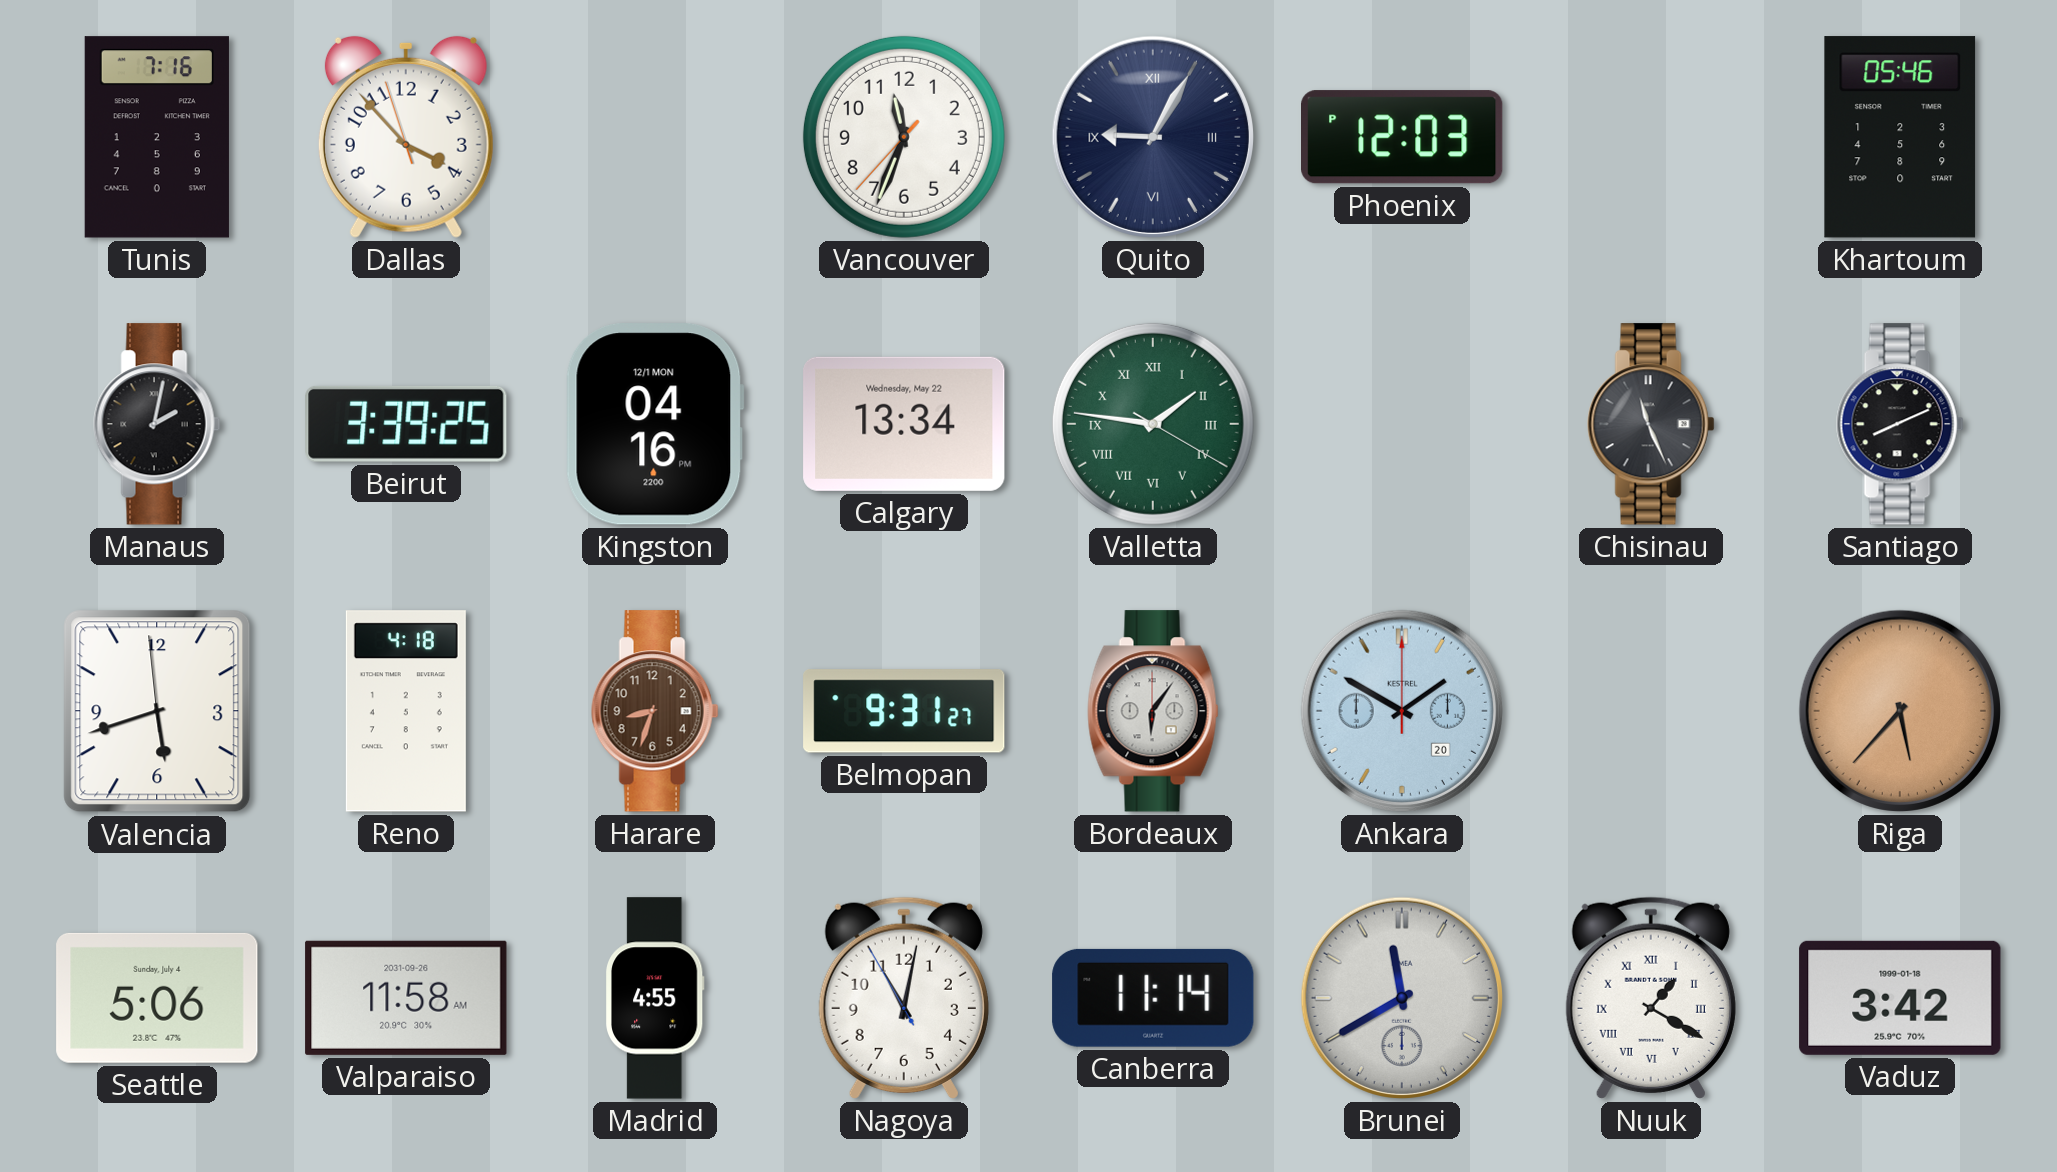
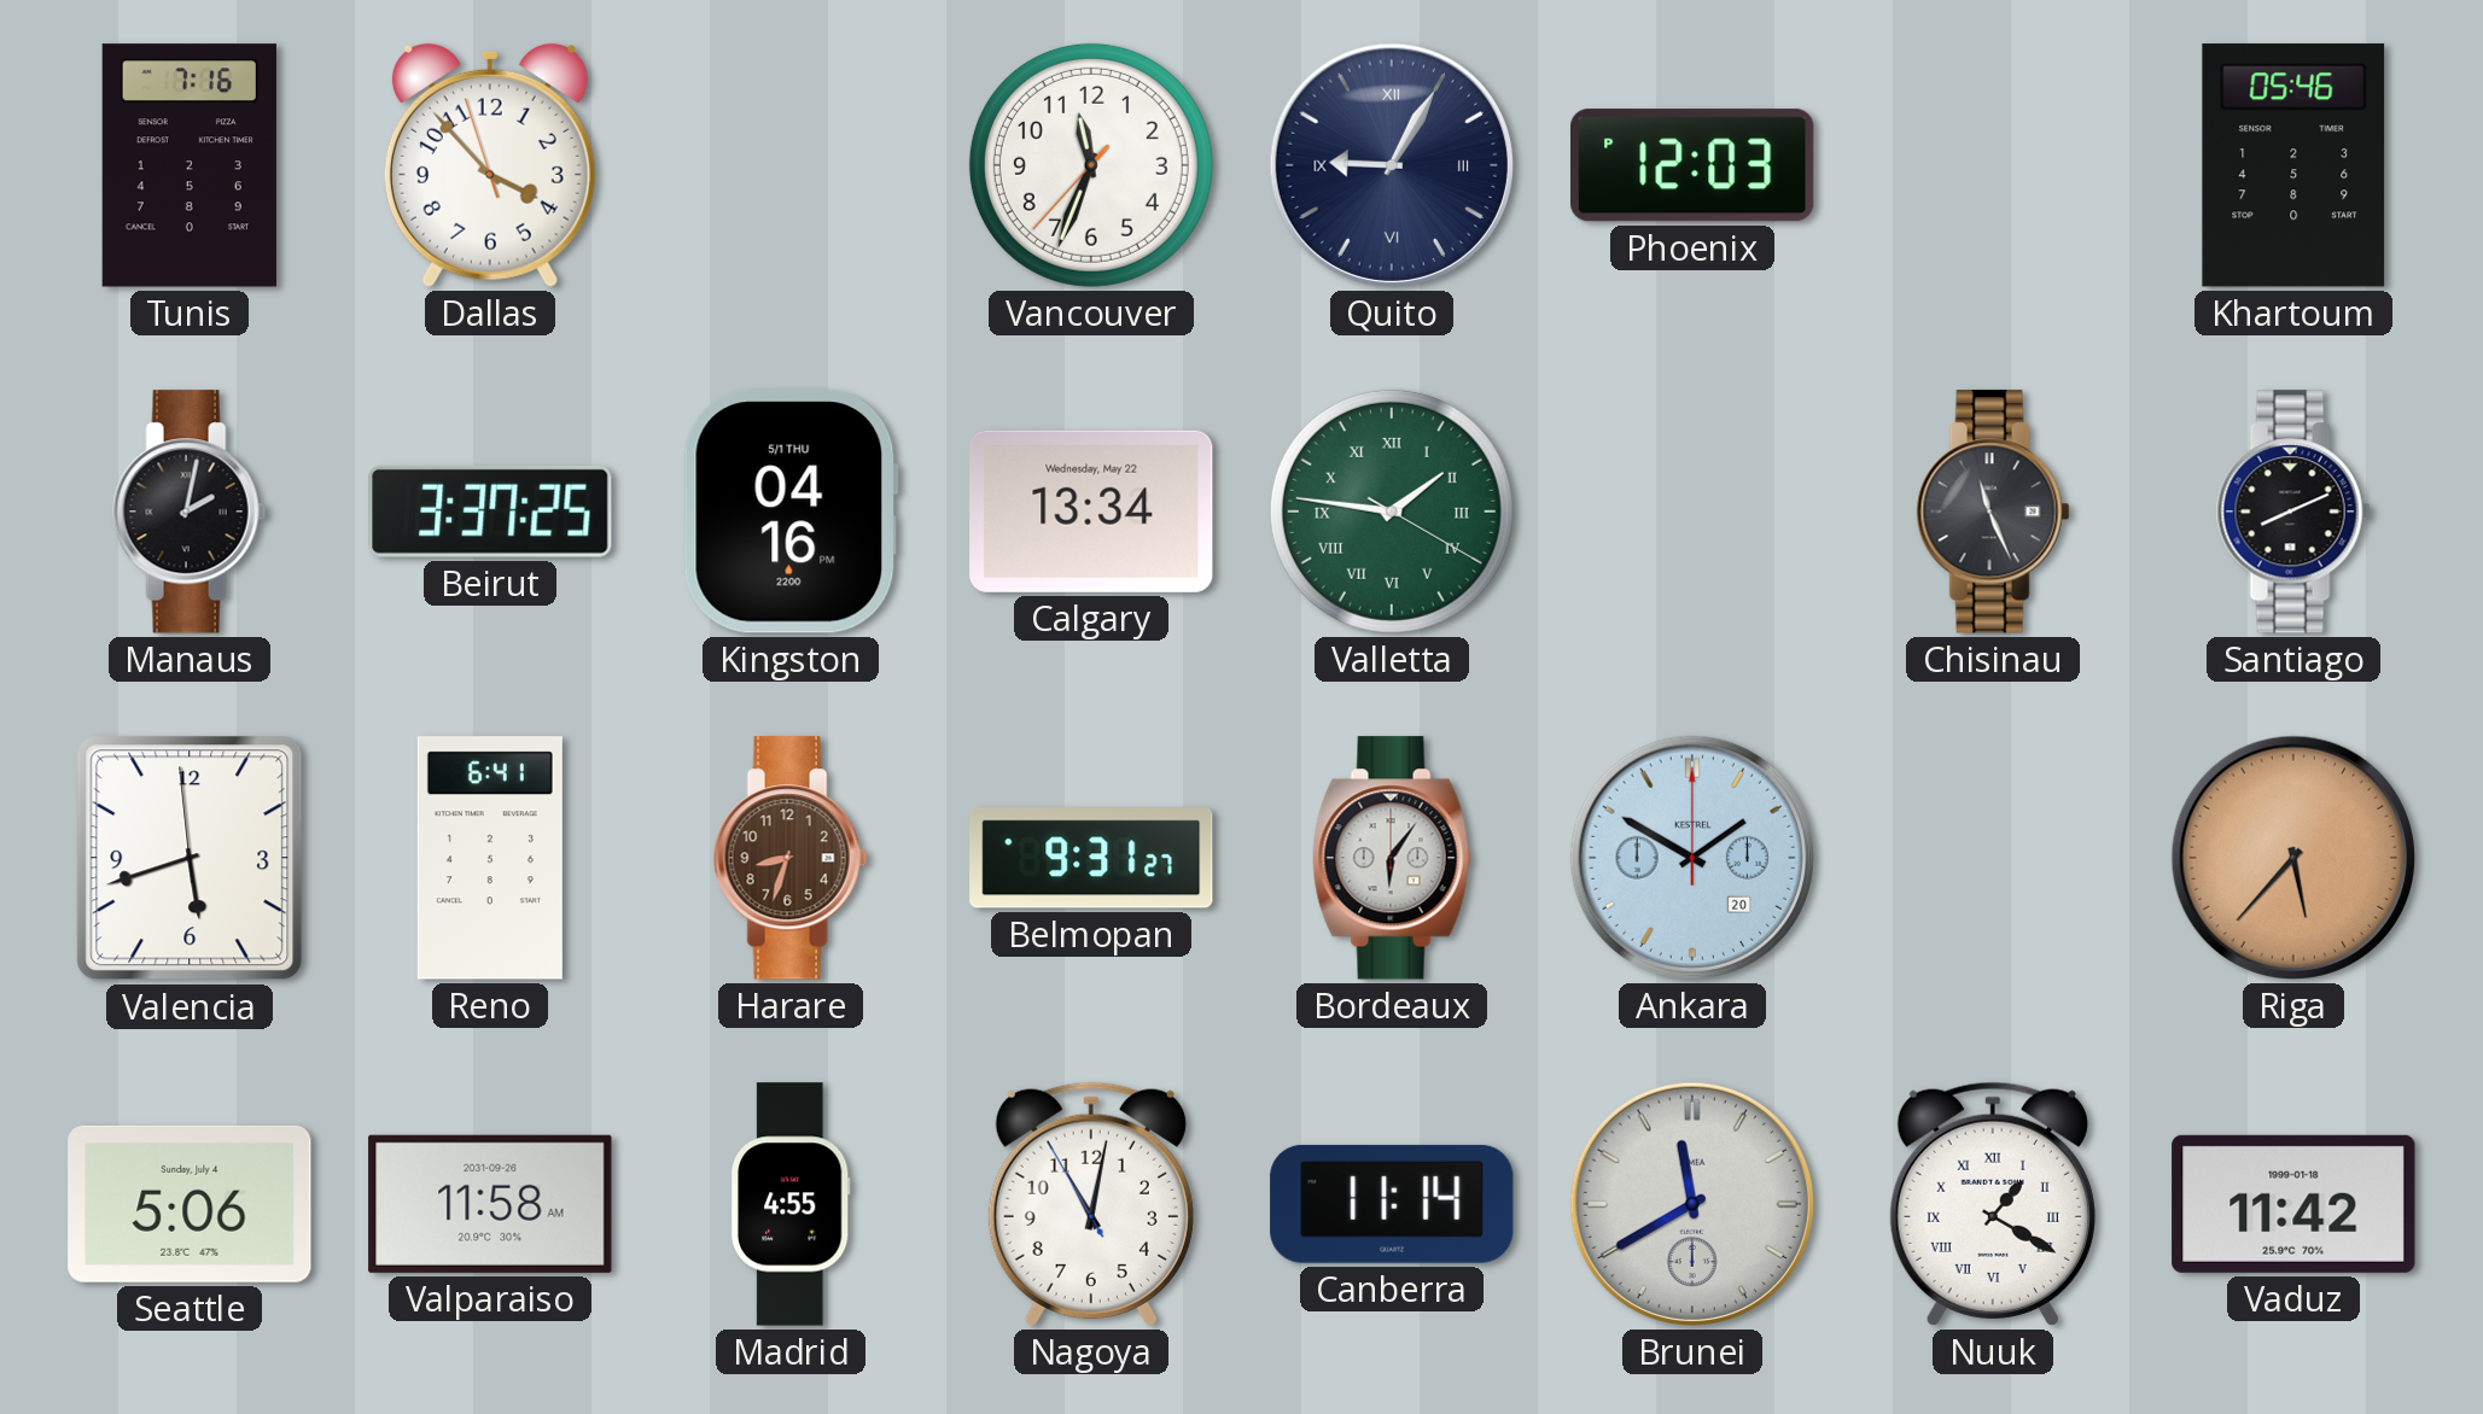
Beirut: 3:39 -> 3:37 (490, 512)
Kingston date: 12/1 MON -> 5/1 THU (791, 512)
Reno: 4:18 -> 6:41 (490, 858)
Vaduz: 3:42 -> 11:42 (2293, 1204)
